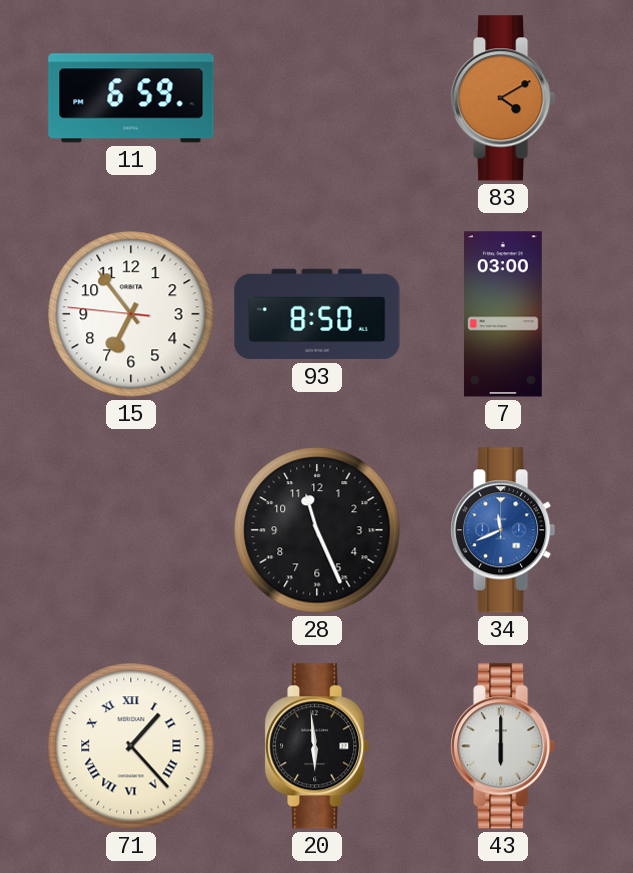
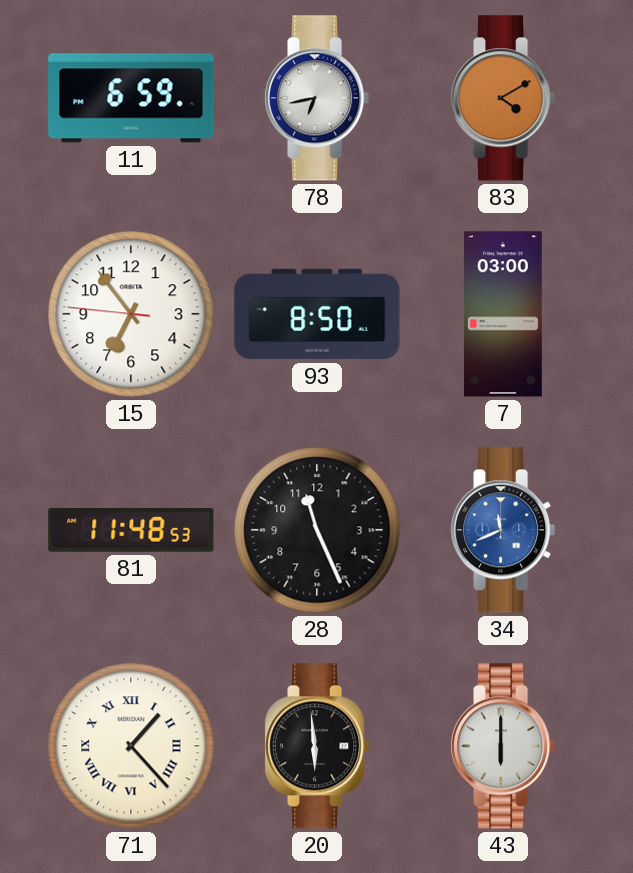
78: none -> 6:43 (317, 98)
81: none -> 11:48 (131, 530)
